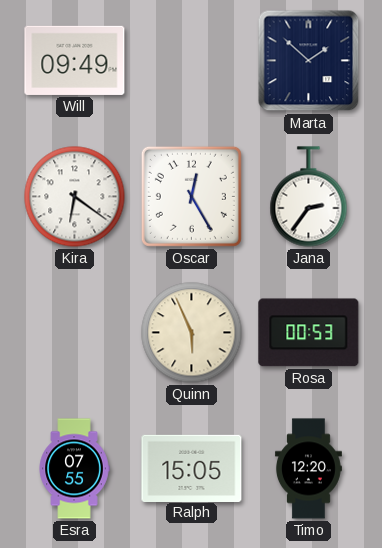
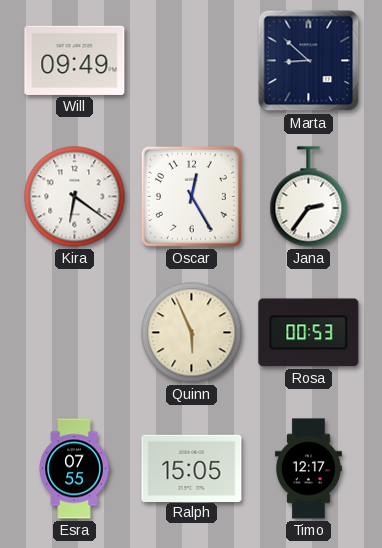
Marta: 1:52 -> 8:52 (309, 61)
Timo: 12:20 -> 12:17 (308, 469)
